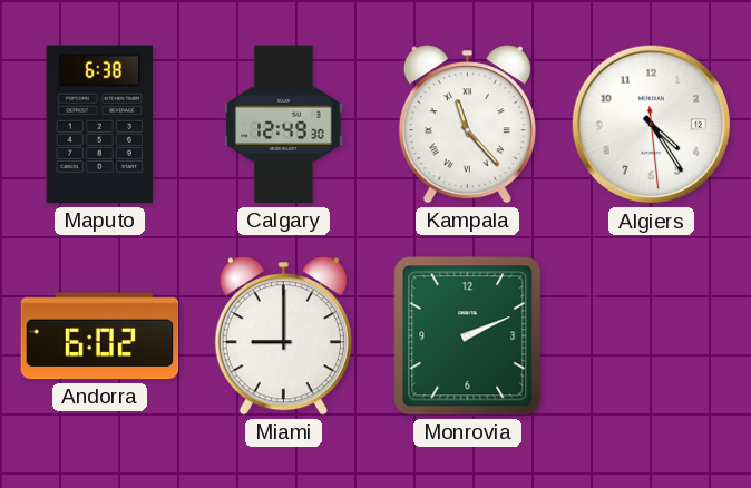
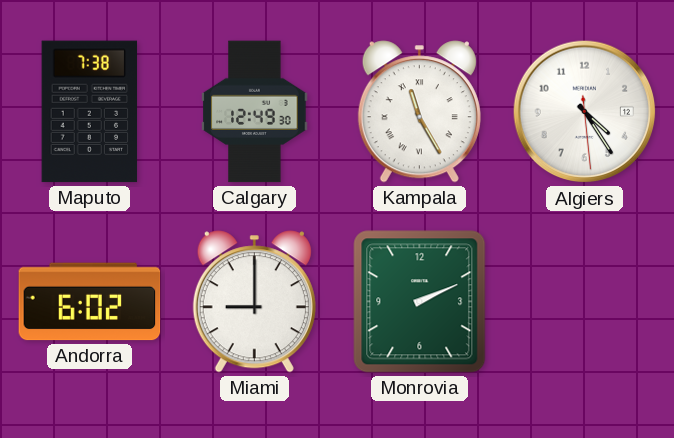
Maputo: 6:38 -> 7:38 (90, 112)
Kampala: 11:23 -> 11:25 (419, 112)
